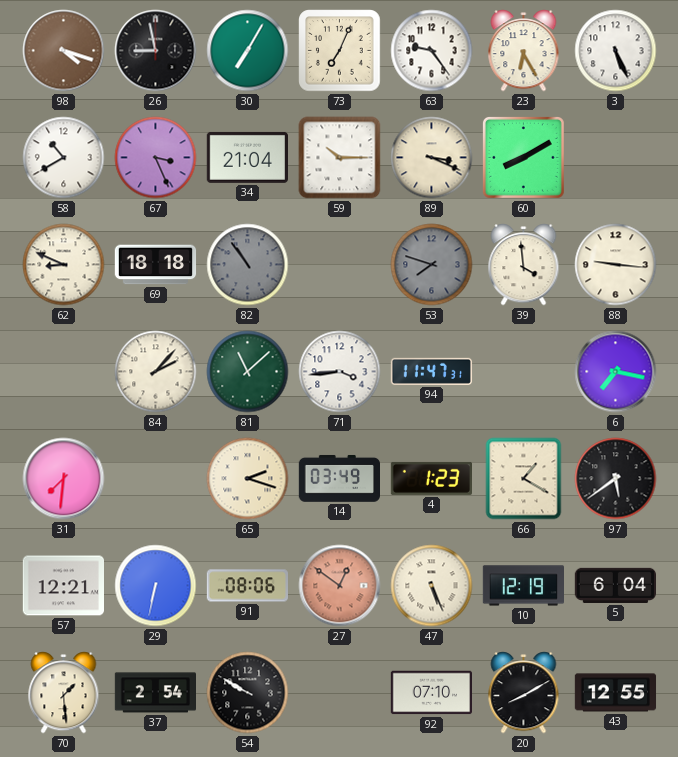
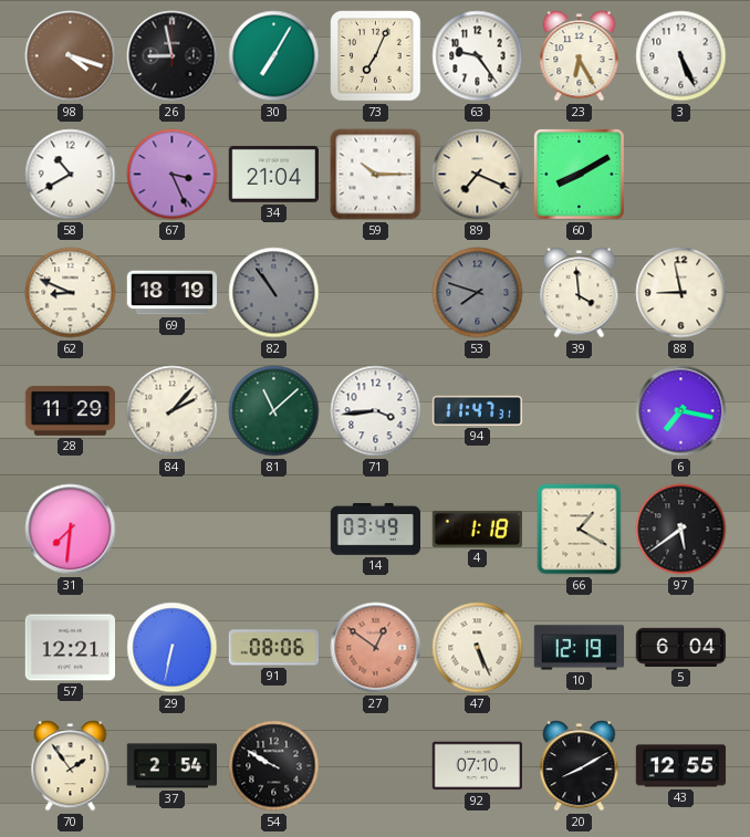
89: 3:19 -> 7:19 (478, 175)
69: 18:18 -> 18:19 (173, 293)
88: 9:16 -> 8:58 (681, 293)
28: none -> 11:29 (71, 410)
65: 2:18 -> none (248, 479)
4: 1:23 -> 1:18 (477, 529)
70: 1:29 -> 1:54 (71, 766)
